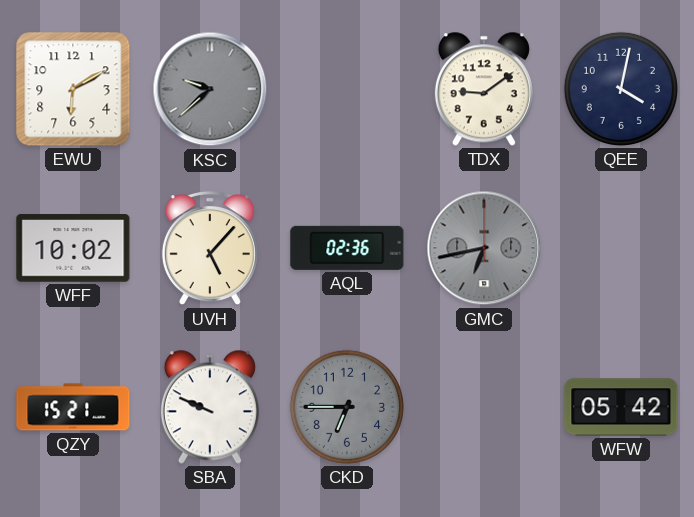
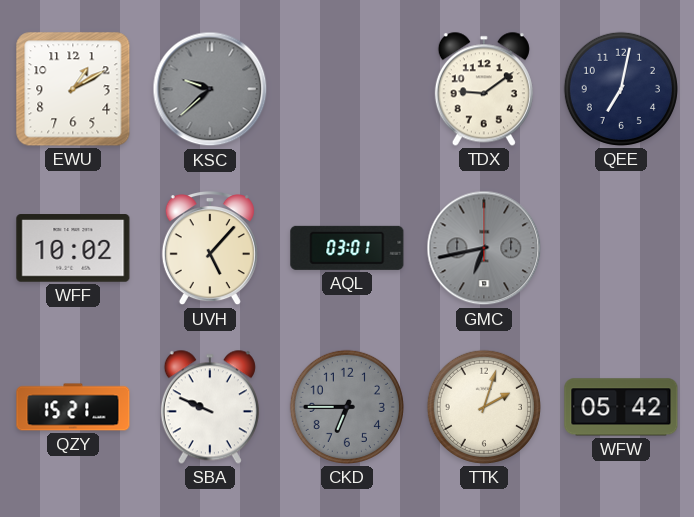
EWU: 6:10 -> 1:10 (73, 89)
QEE: 4:02 -> 7:02 (621, 89)
AQL: 02:36 -> 03:01 (347, 248)
TTK: none -> 2:03 (484, 407)
